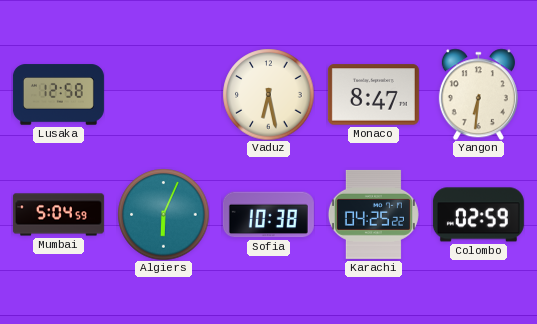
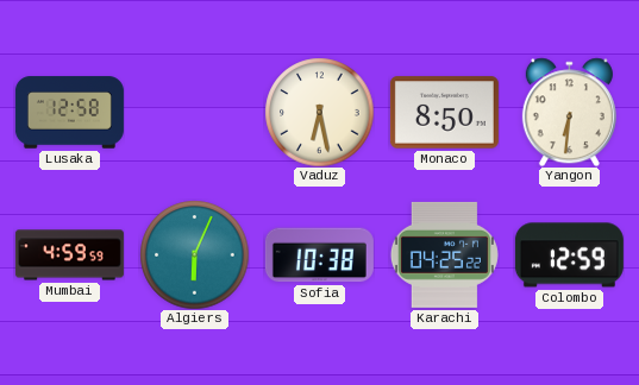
Monaco: 8:47 -> 8:50 (444, 113)
Mumbai: 5:04 -> 4:59 (69, 255)
Colombo: 02:59 -> 12:59 (569, 255)
